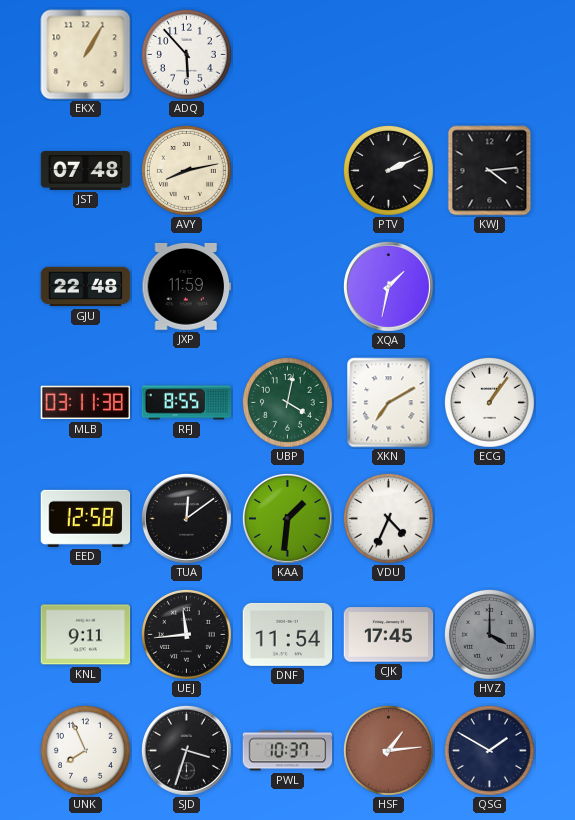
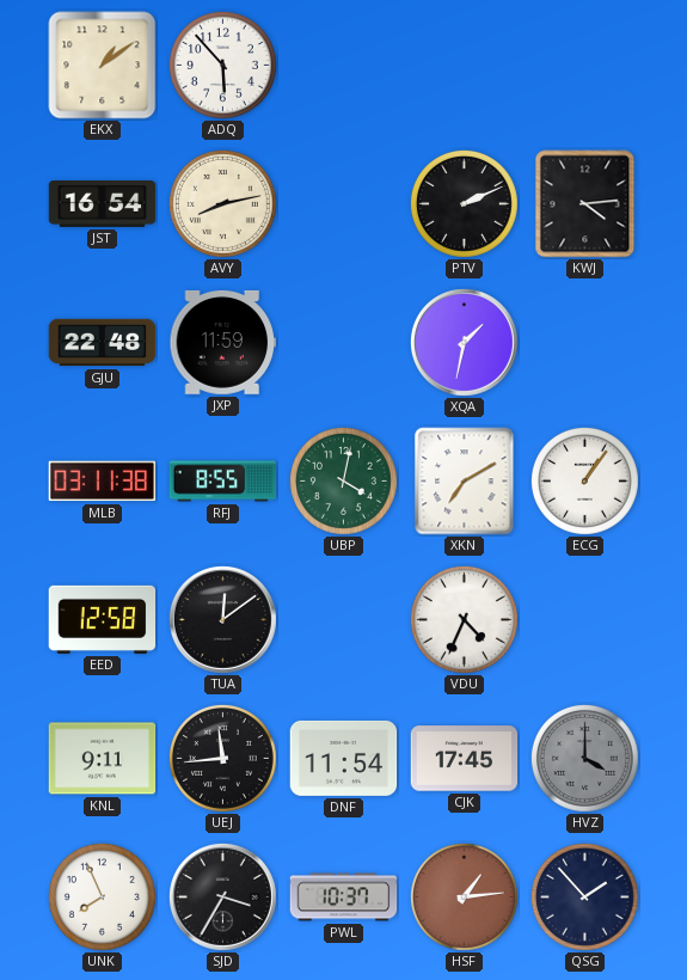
EKX: 1:05 -> 1:09 (103, 66)
JST: 07:48 -> 16:54 (103, 204)
KAA: 1:31 -> none (287, 518)
SJD: 3:33 -> 3:35 (222, 896)
QSG: 1:50 -> 1:53 (584, 896)
